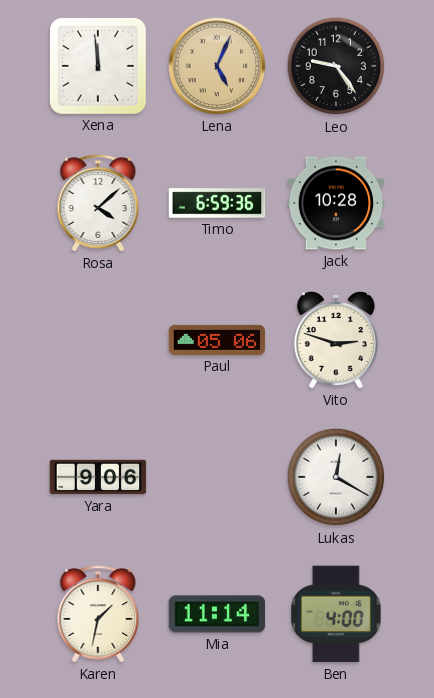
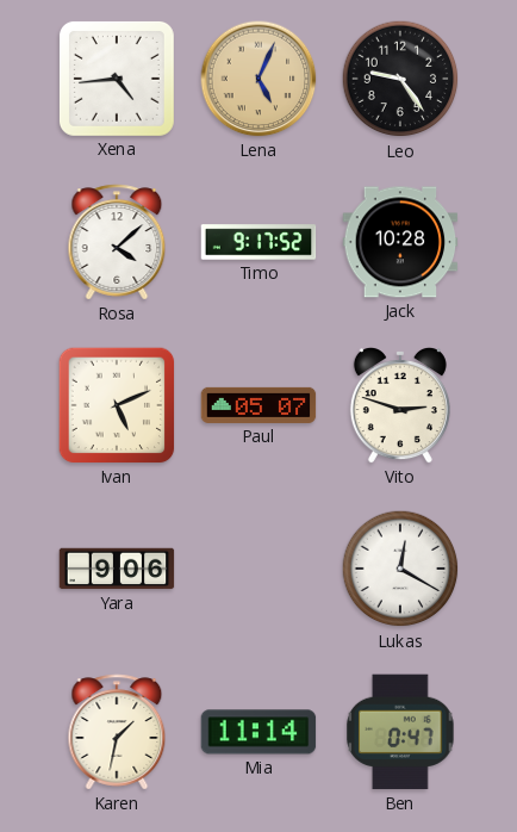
Xena: 11:59 -> 4:44 (117, 79)
Timo: 6:59 -> 9:17 (258, 242)
Ivan: none -> 5:11 (117, 405)
Paul: 05:06 -> 05:07 (258, 405)
Ben: 4:00 -> 0:47 (400, 732)
